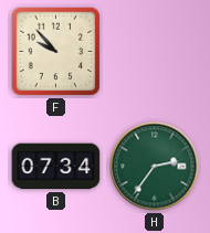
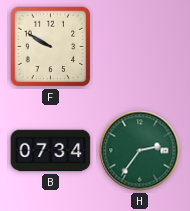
F: 9:53 -> 9:50 (51, 47)
